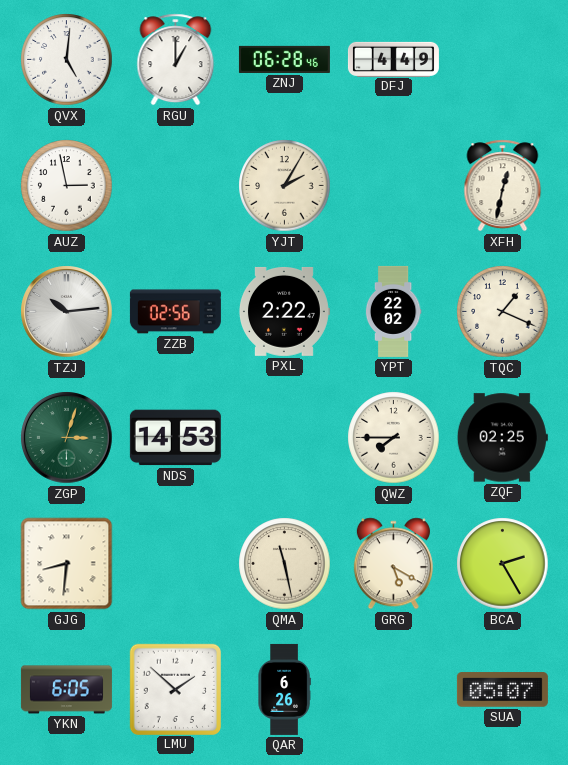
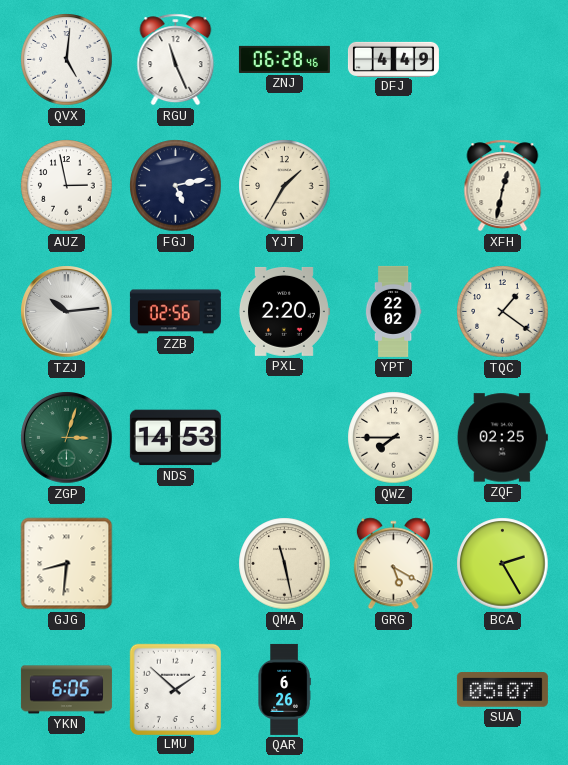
RGU: 1:00 -> 11:26 (176, 60)
FGJ: none -> 5:13 (176, 186)
YJT: 2:05 -> 1:35 (285, 186)
PXL: 2:22 -> 2:20 (284, 311)
TQC: 1:19 -> 1:21 (503, 312)
